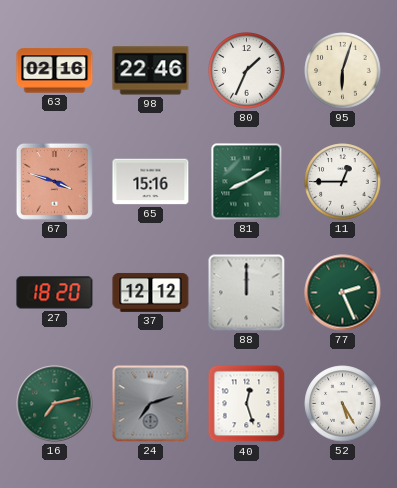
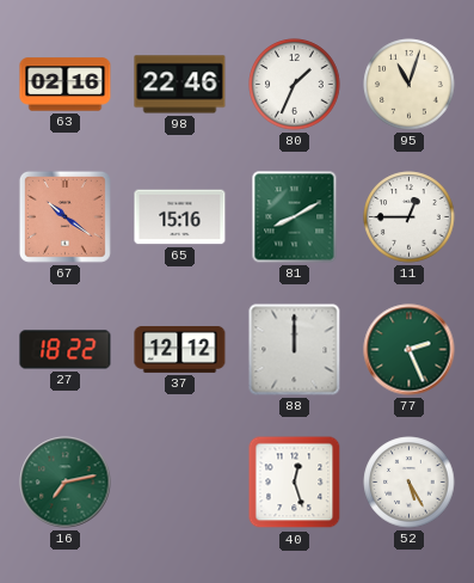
95: 6:03 -> 11:03 (410, 85)
67: 3:48 -> 10:21 (64, 216)
27: 18:20 -> 18:22 (66, 350)
24: 7:12 -> none (151, 404)
